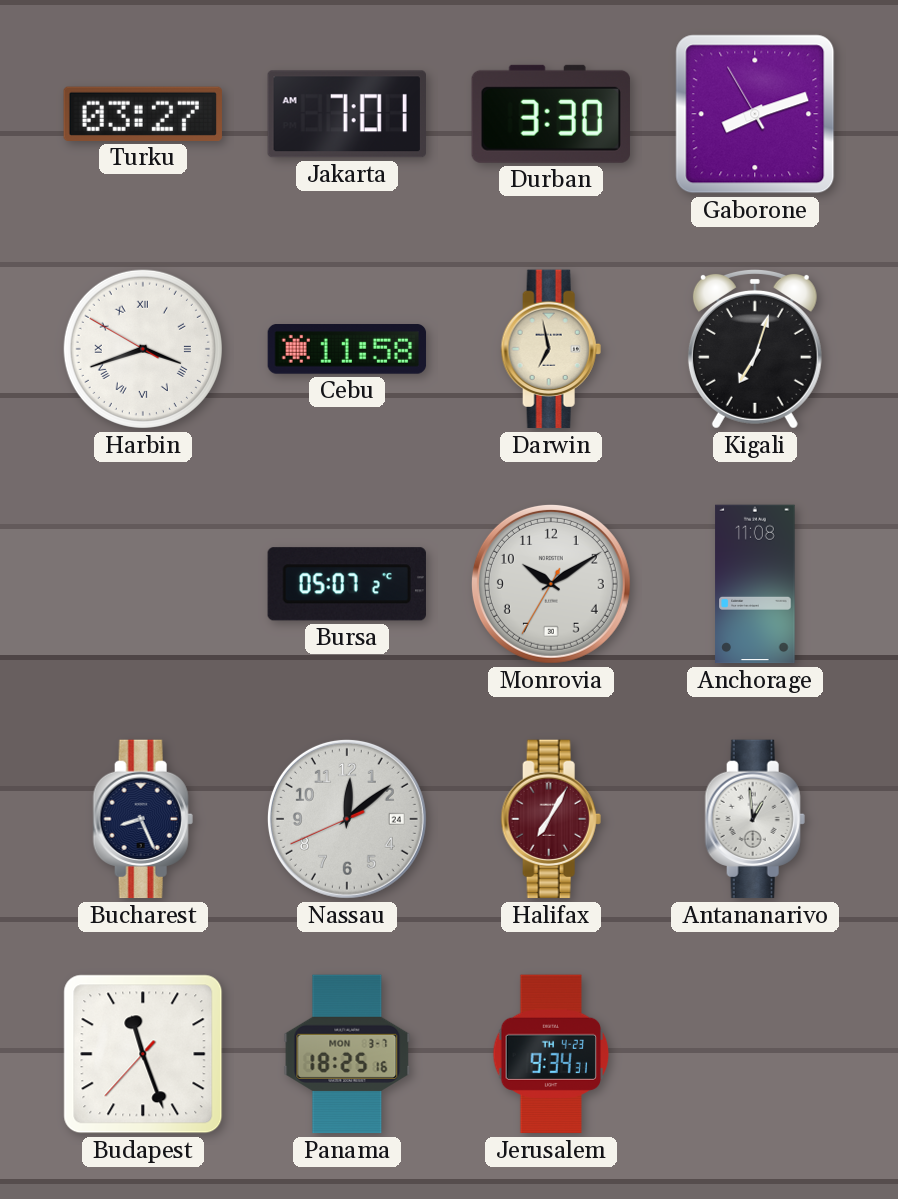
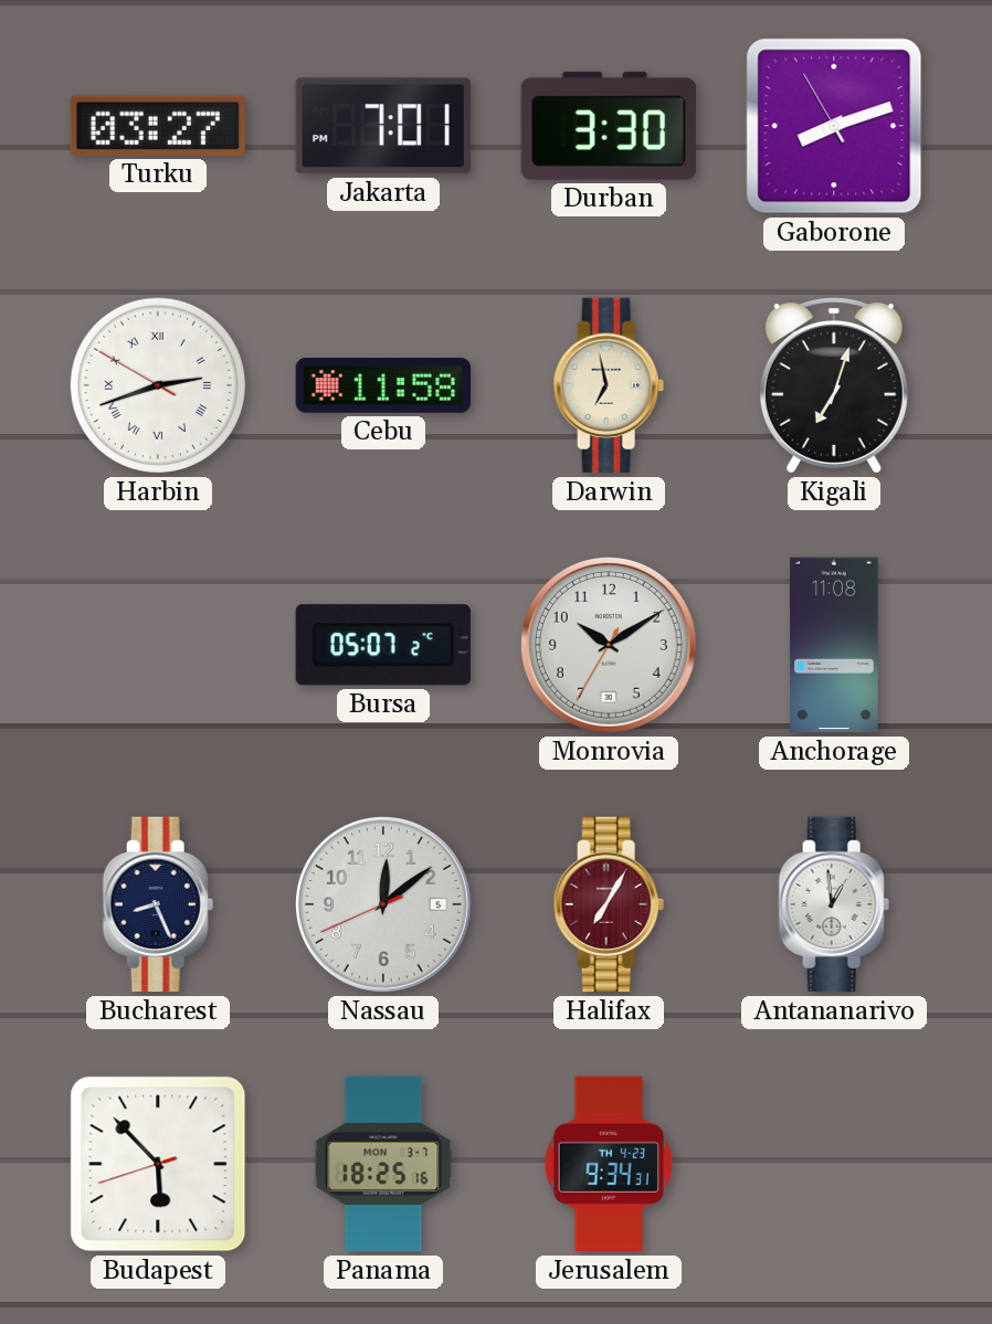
Jakarta: 7:01 AM -> 7:01 PM (383, 126)
Harbin: 3:41 -> 2:41 (158, 385)
Nassau date: 24 -> 5 (383, 904)
Budapest: 11:26 -> 5:52 (158, 1164)
